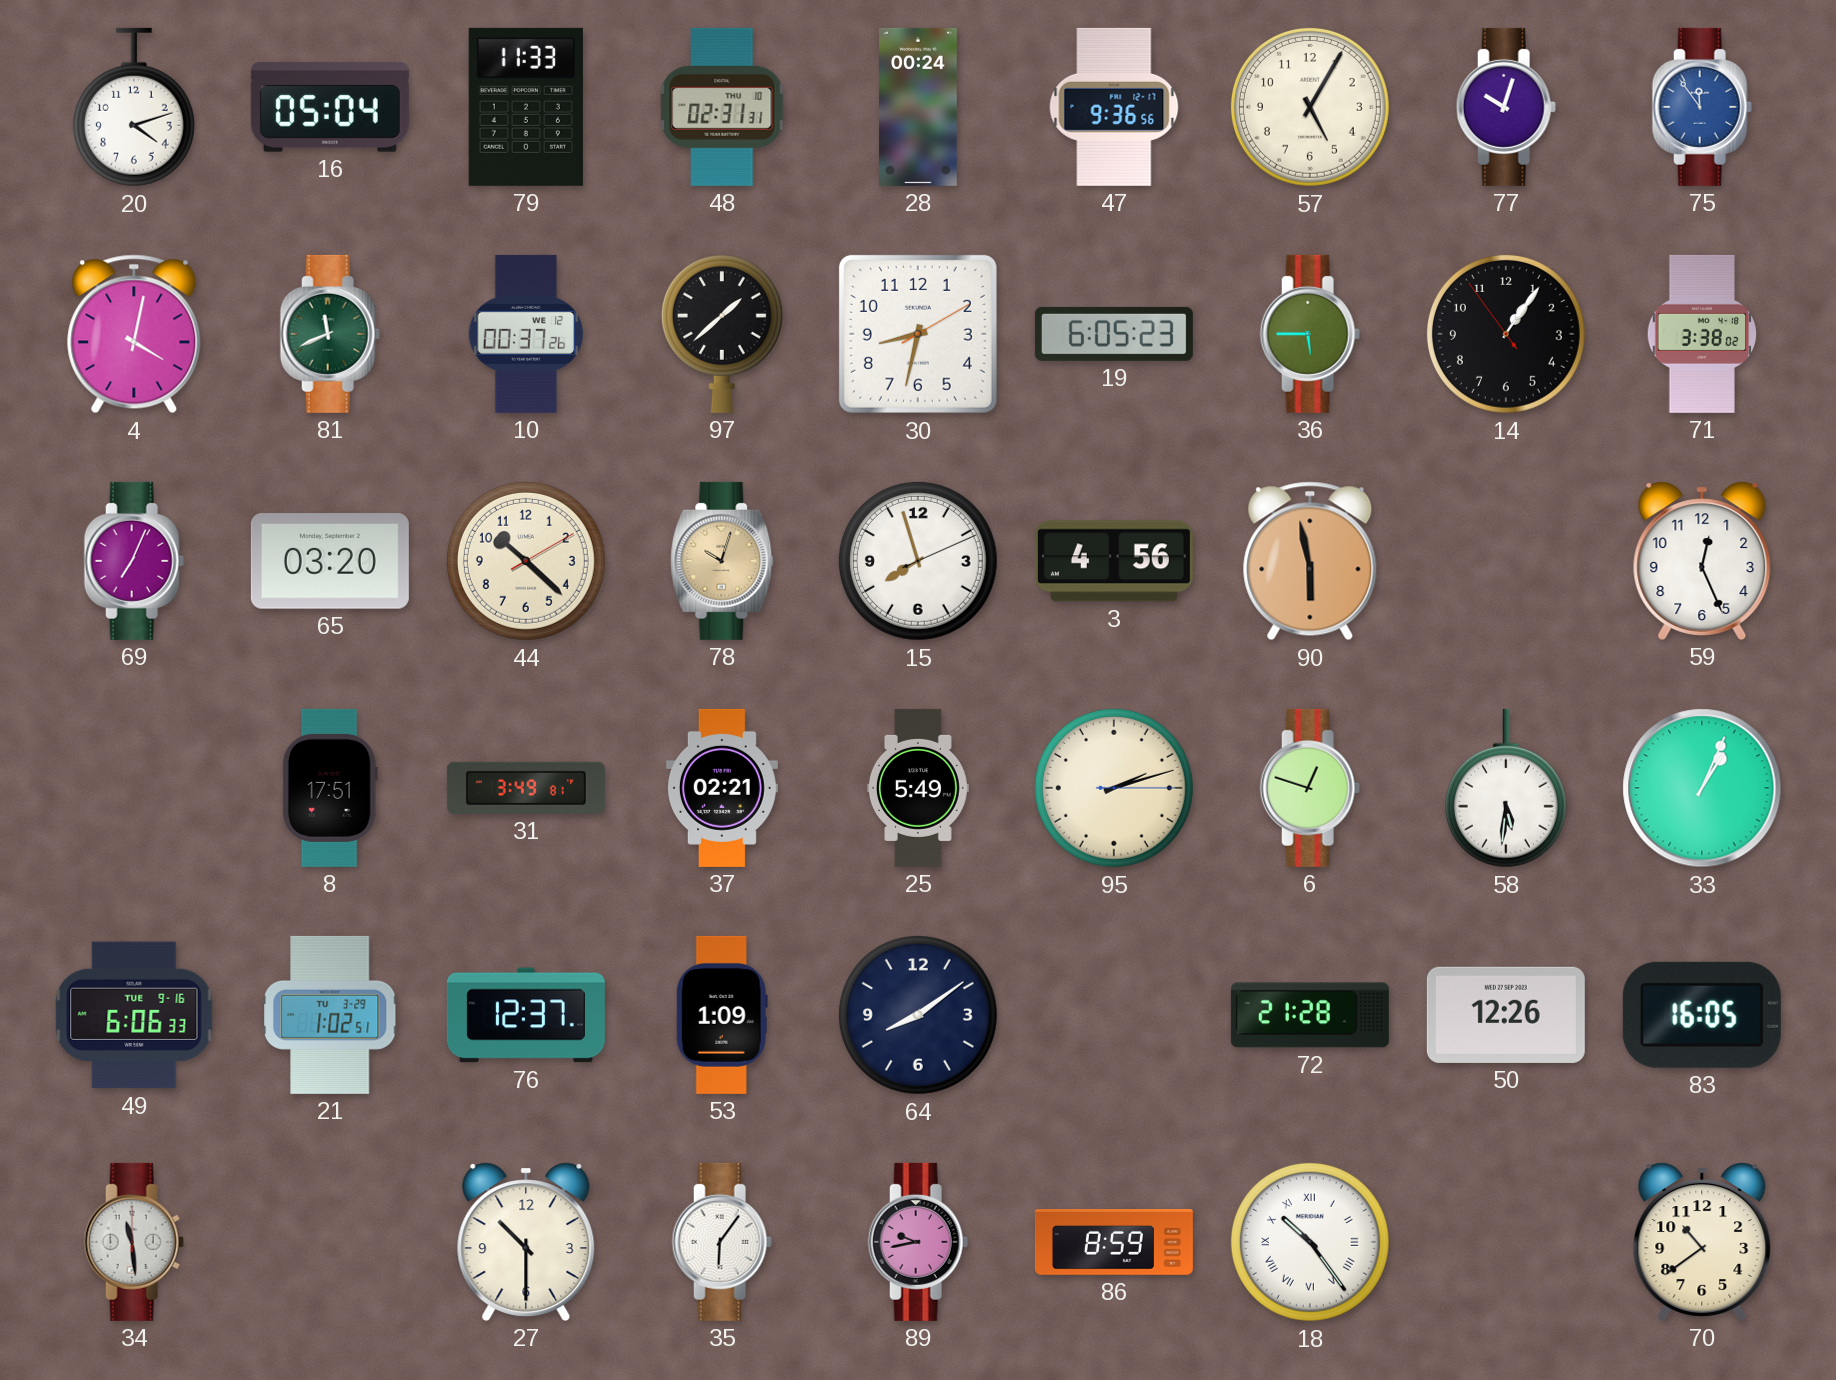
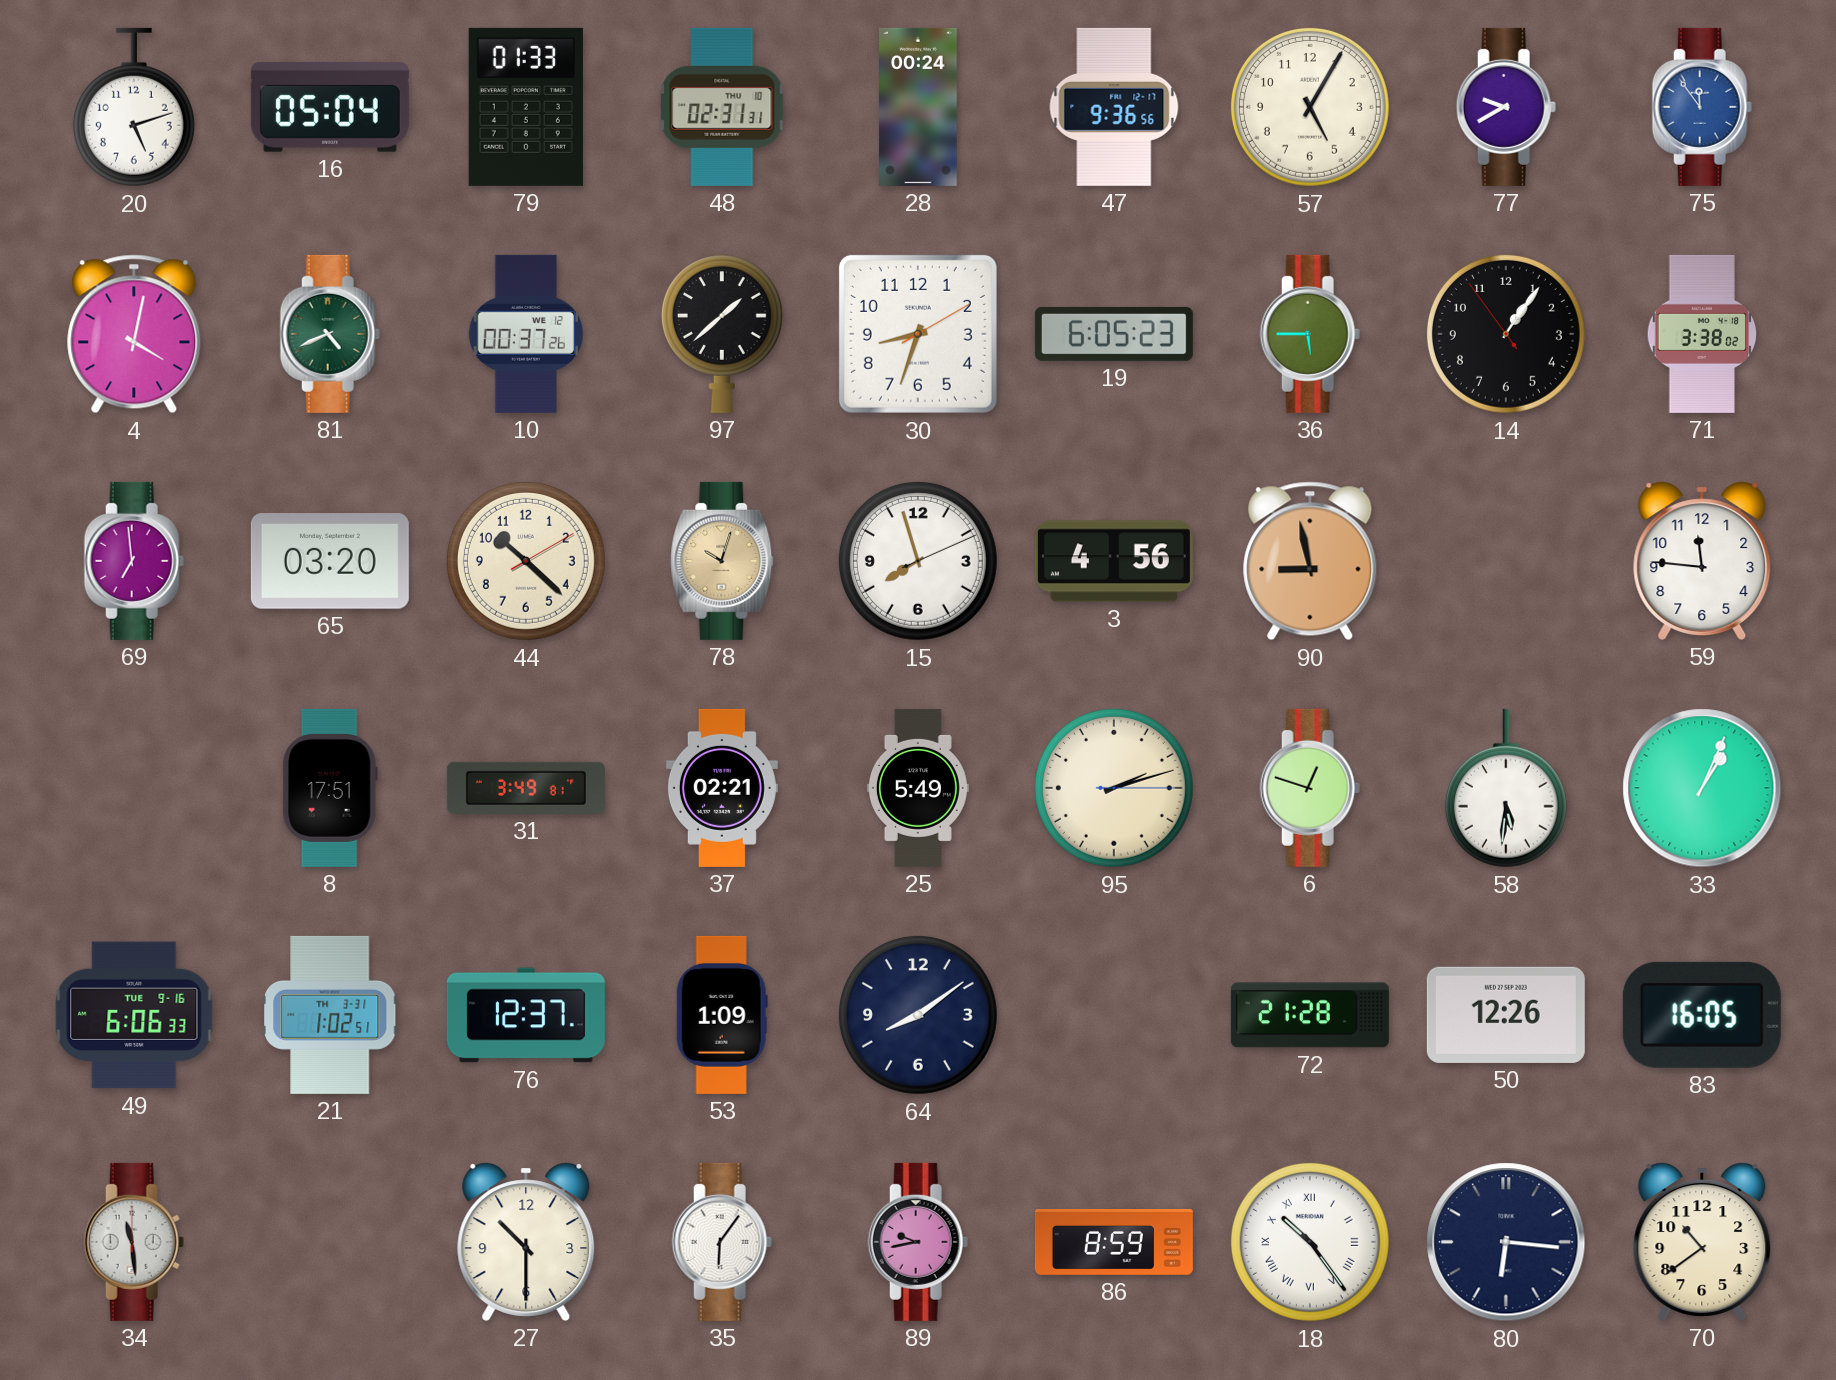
20: 4:12 -> 5:12 (134, 107)
79: 11:33 -> 01:33 (526, 107)
77: 10:03 -> 9:40 (1506, 107)
81: 11:41 -> 4:41 (330, 334)
30: 8:32 -> 8:33 (918, 334)
69: 7:04 -> 6:59 (134, 561)
90: 5:58 -> 8:58 (1310, 561)
59: 12:26 -> 11:46 (1702, 561)
21 date: TU 3-29 -> TH 3-31 (331, 1015)
80: none -> 6:16 (1506, 1242)
